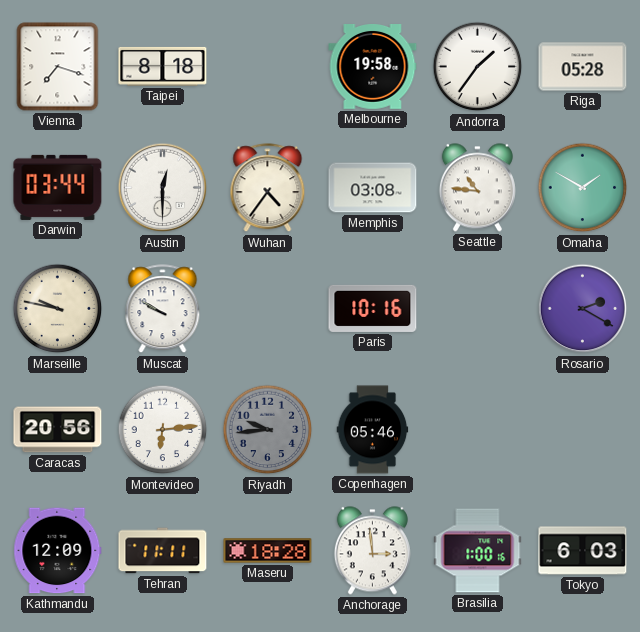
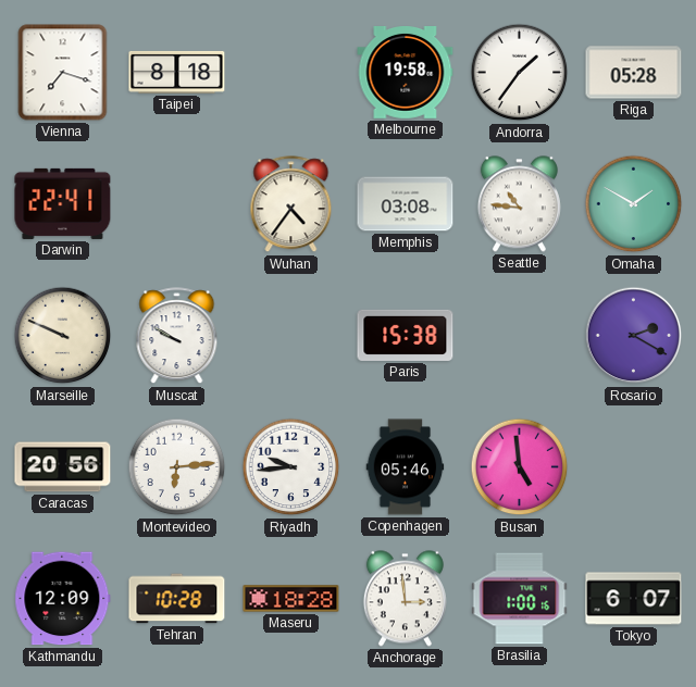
Darwin: 03:44 -> 22:41 (63, 203)
Austin: 12:30 -> none (163, 188)
Marseille: 9:47 -> 9:49 (63, 336)
Paris: 10:16 -> 15:38 (406, 335)
Riyadh dial: grey -> white (291, 467)
Busan: none -> 4:59 (520, 467)
Tehran: 11:11 -> 10:28 (177, 599)
Tokyo: 6:03 -> 6:07 (634, 599)
